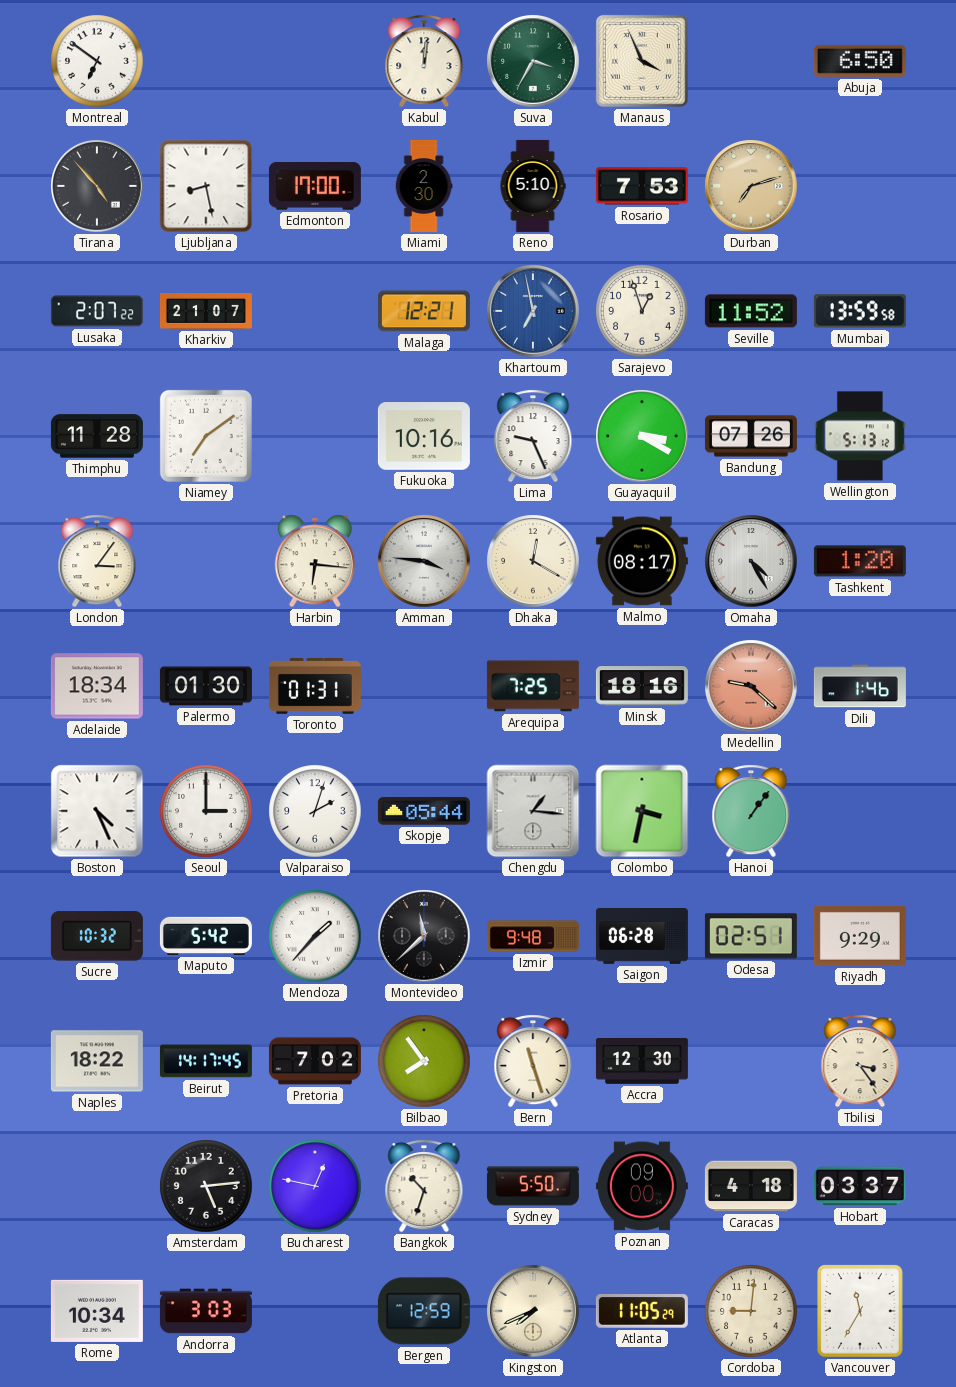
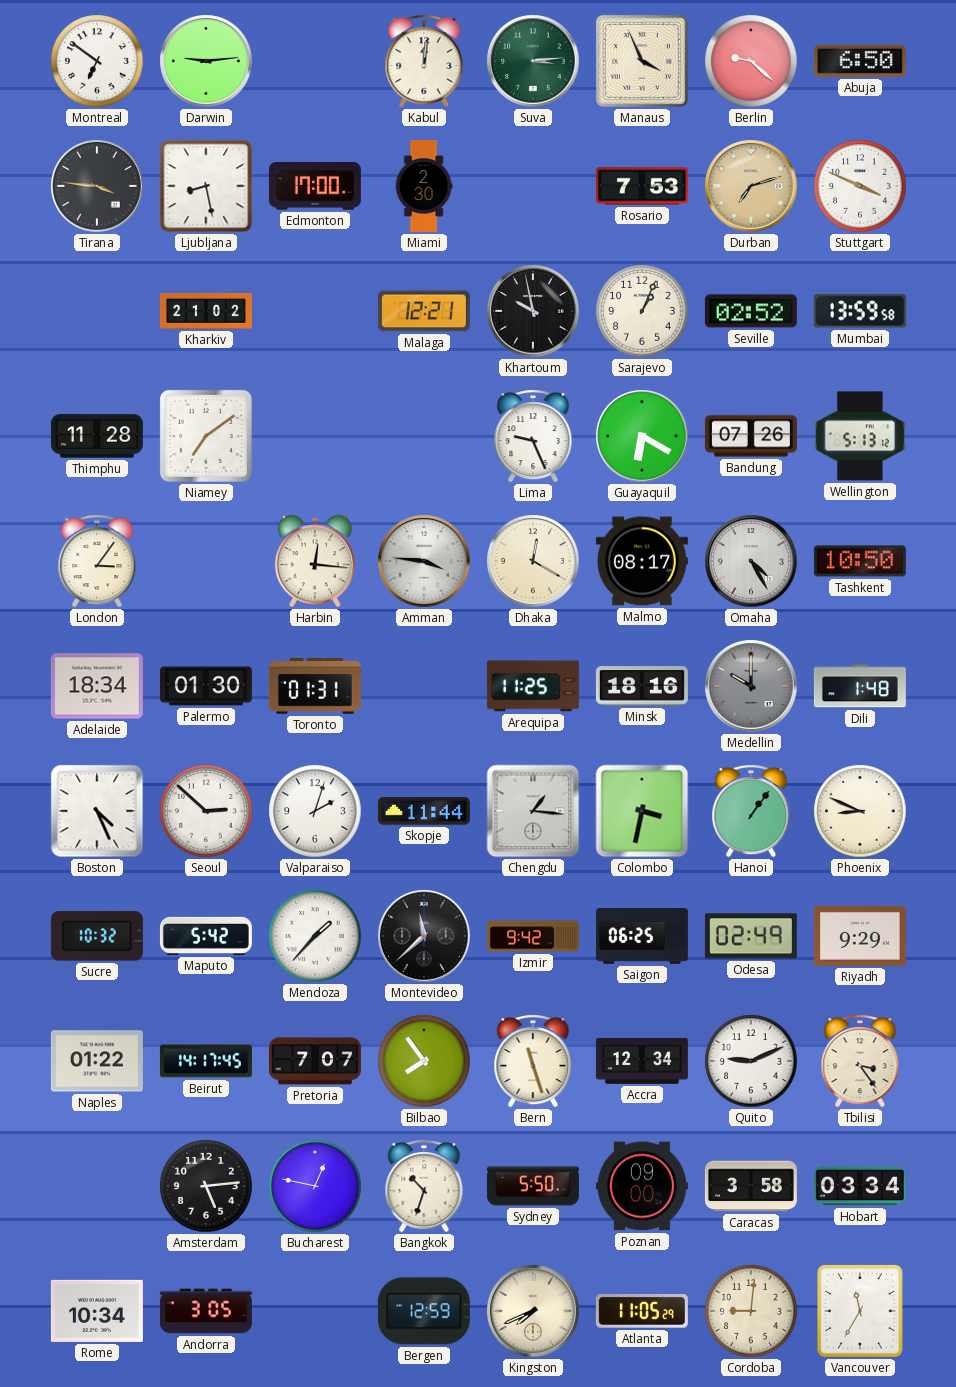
Darwin: none -> 9:14 (206, 61)
Suva: 3:35 -> 3:14 (533, 61)
Berlin: none -> 9:22 (751, 61)
Tirana: 4:53 -> 3:46 (97, 186)
Reno: 5:10 -> none (533, 186)
Stuttgart: none -> 3:49 (860, 186)
Lusaka: 2:07 -> none (97, 311)
Kharkiv: 21:07 -> 21:02 (206, 312)
Khartoum: 6:58 -> 9:58 (533, 311)
Khartoum dial: blue -> black (533, 311)
Sarajevo: 12:57 -> 1:04 (642, 311)
Seville: 11:52 -> 02:52 (751, 311)
Fukuoka: 10:16 -> none (424, 436)
Guayaquil: 3:20 -> 6:20 (642, 436)
Harbin: 6:16 -> 12:16 (315, 561)
Tashkent: 1:20 -> 10:50 (860, 561)
Arequipa: 7:25 -> 11:25 (533, 686)
Medellin: 9:22 -> 10:00 (751, 686)
Medellin dial: salmon -> grey (751, 686)
Dili: 1:46 -> 1:48 (860, 686)
Seoul: 3:00 -> 2:52 (206, 811)
Skopje: 05:44 -> 11:44 (424, 811)
Phoenix: none -> 8:49 (860, 811)
Izmir: 9:48 -> 9:42 (533, 936)
Saigon: 06:28 -> 06:25 (642, 937)
Odesa: 02:51 -> 02:49 (751, 936)
Naples: 18:22 -> 01:22 (97, 1061)
Pretoria: 7:02 -> 7:07 (315, 1061)
Accra: 12:30 -> 12:34 (642, 1061)
Quito: none -> 9:11 (751, 1061)
Caracas: 4:18 -> 3:58 (751, 1186)
Hobart: 03:37 -> 03:34 (860, 1186)
Andorra: 3:03 -> 3:05 (206, 1311)
